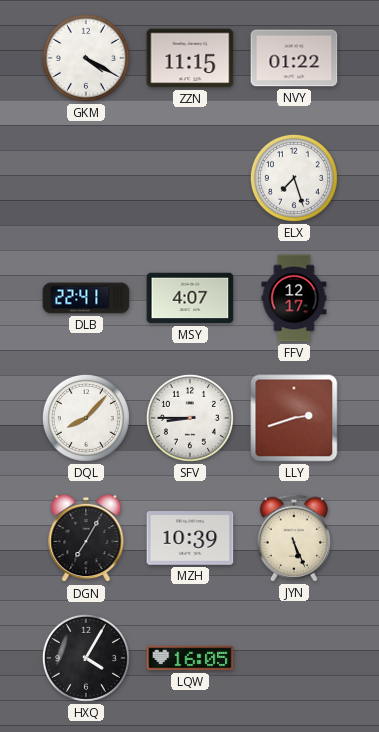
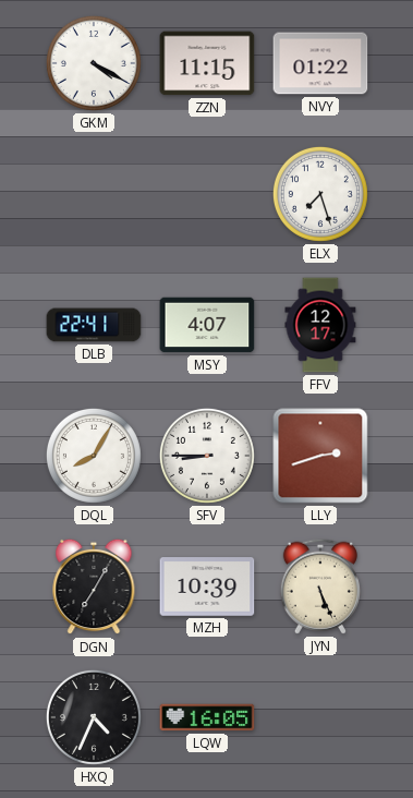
DQL: 8:07 -> 8:05 (94, 456)
HXQ: 4:05 -> 4:34 (94, 717)
